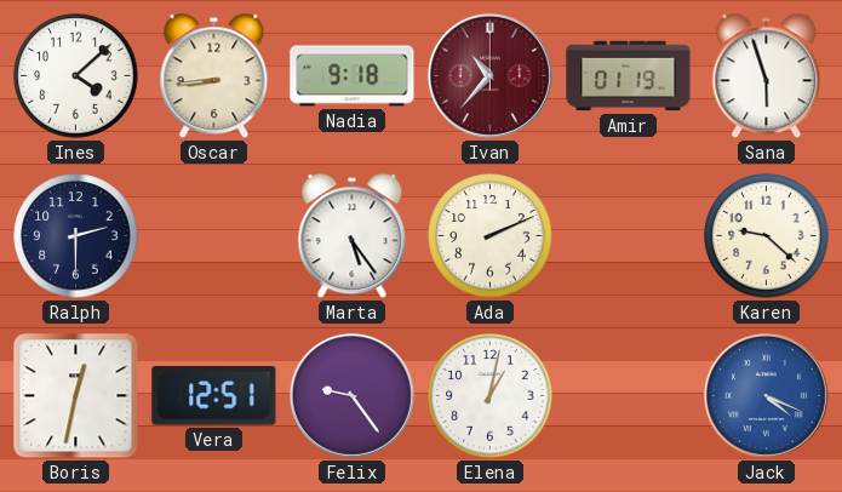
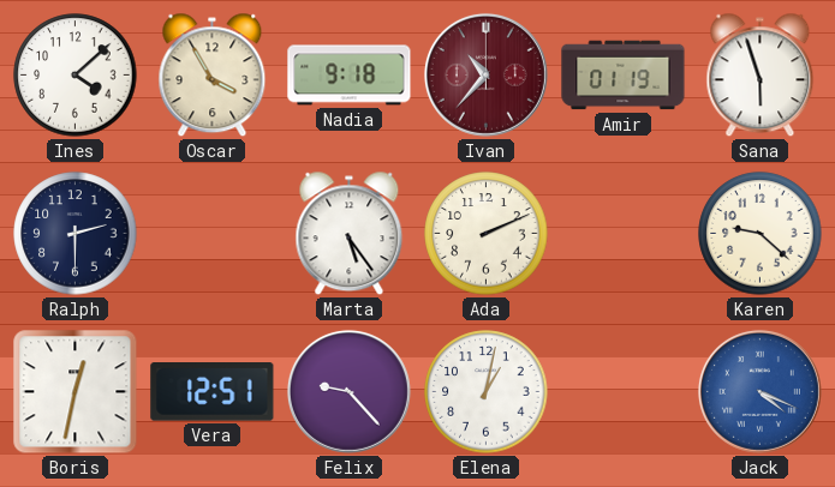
Oscar: 8:44 -> 3:55 (213, 76)
Felix: 9:24 -> 9:23 (348, 391)
